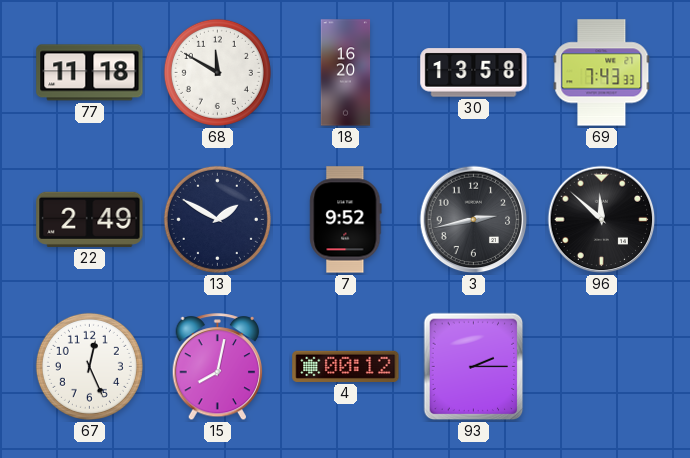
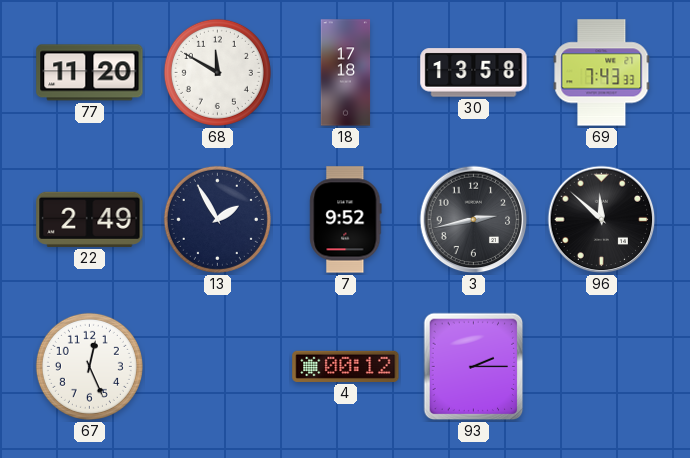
77: 11:18 -> 11:20 (90, 73)
18: 16:20 -> 17:18 (346, 73)
13: 1:50 -> 1:55 (217, 219)
15: 8:02 -> none (218, 367)
